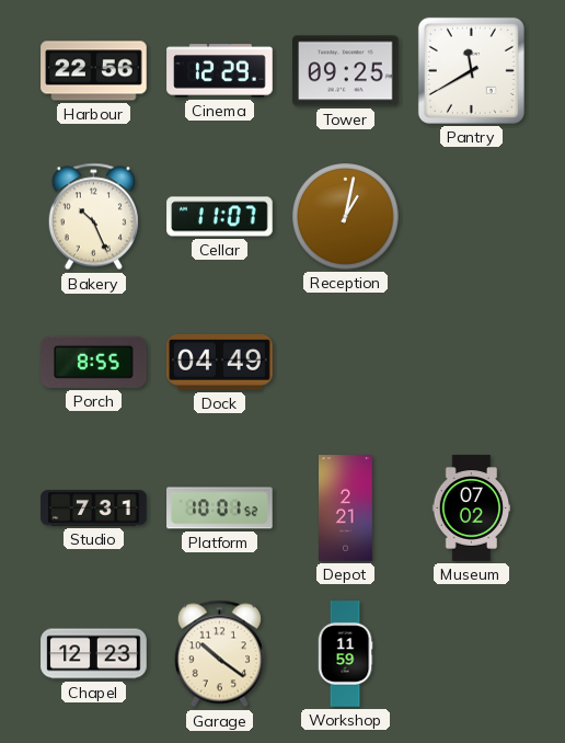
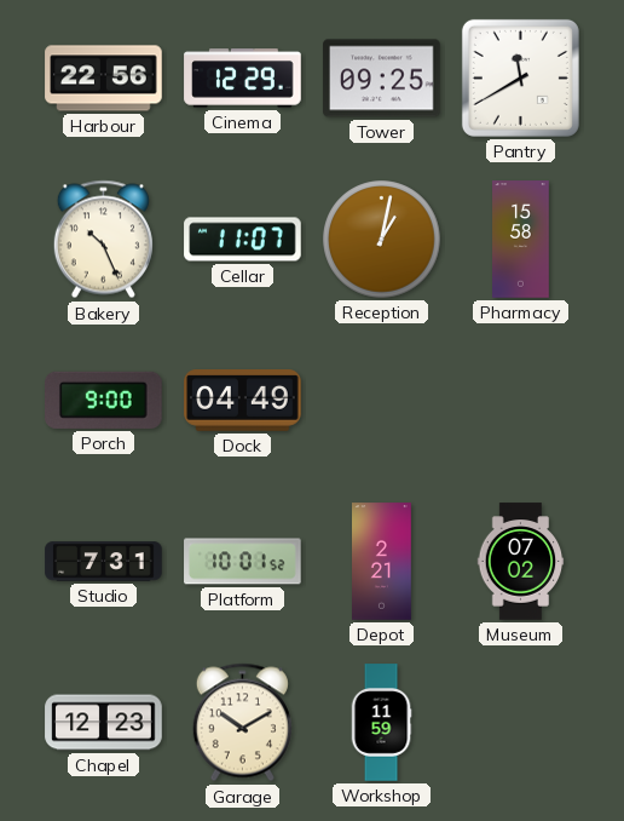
Pharmacy: none -> 15:58 (521, 240)
Porch: 8:55 -> 9:00 (104, 400)
Garage: 10:21 -> 10:10 (242, 723)
